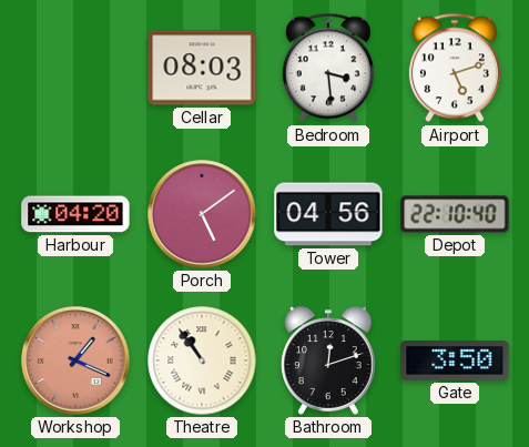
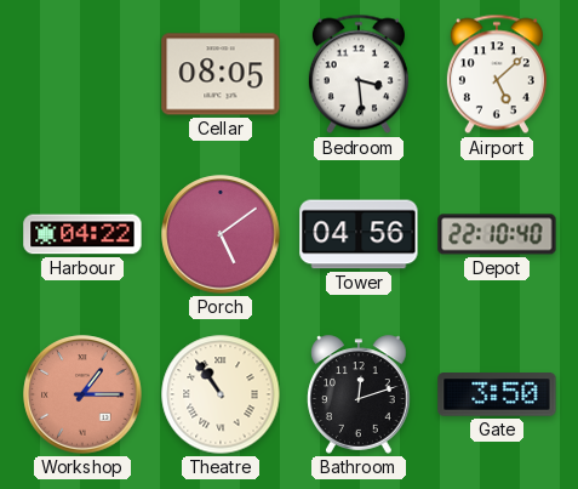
Cellar: 08:03 -> 08:05 (221, 74)
Airport: 5:12 -> 5:08 (497, 74)
Harbour: 04:20 -> 04:22 (82, 234)
Workshop: 1:19 -> 1:15 (82, 394)
